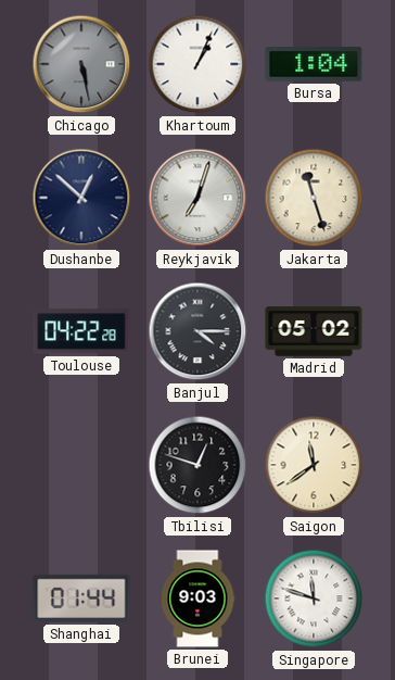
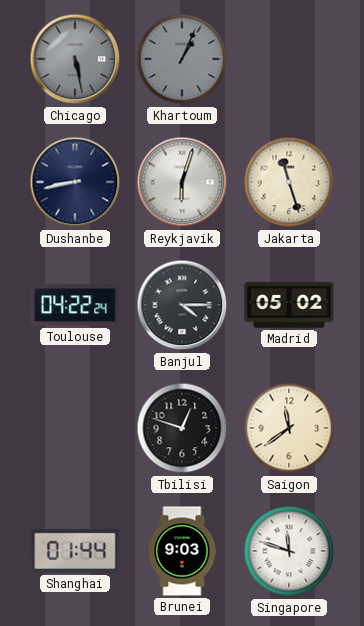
Khartoum dial: white -> grey (182, 59)
Bursa: 1:04 -> none (314, 64)
Dushanbe: 12:52 -> 8:43 (75, 182)
Reykjavik: 7:03 -> 6:03 (182, 182)
Toulouse: 04:22:28 -> 04:22:24 (75, 305)
